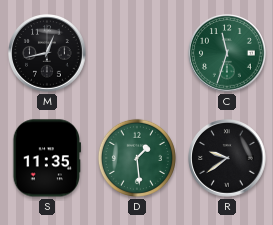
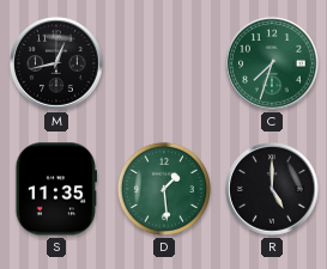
C: 11:33 -> 7:33 (272, 63)
R: 9:39 -> 5:00 (272, 189)
